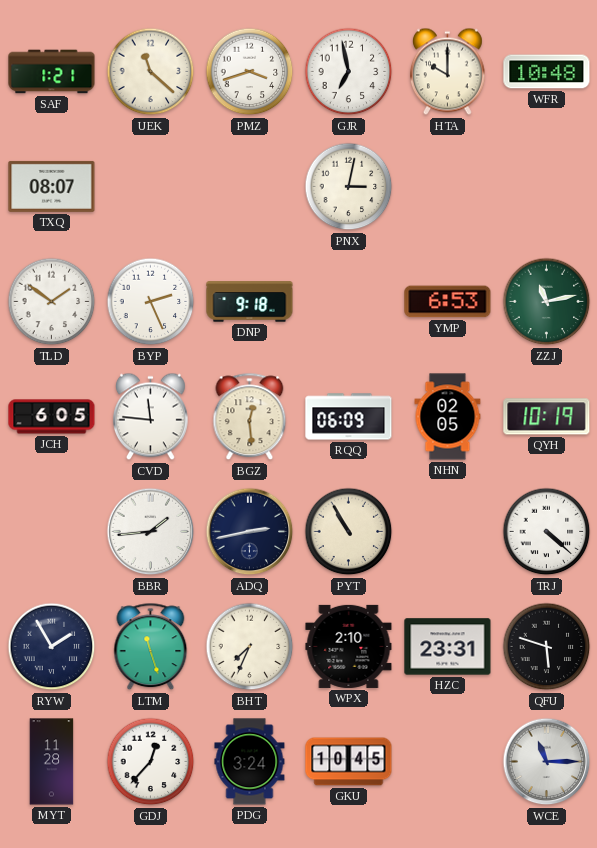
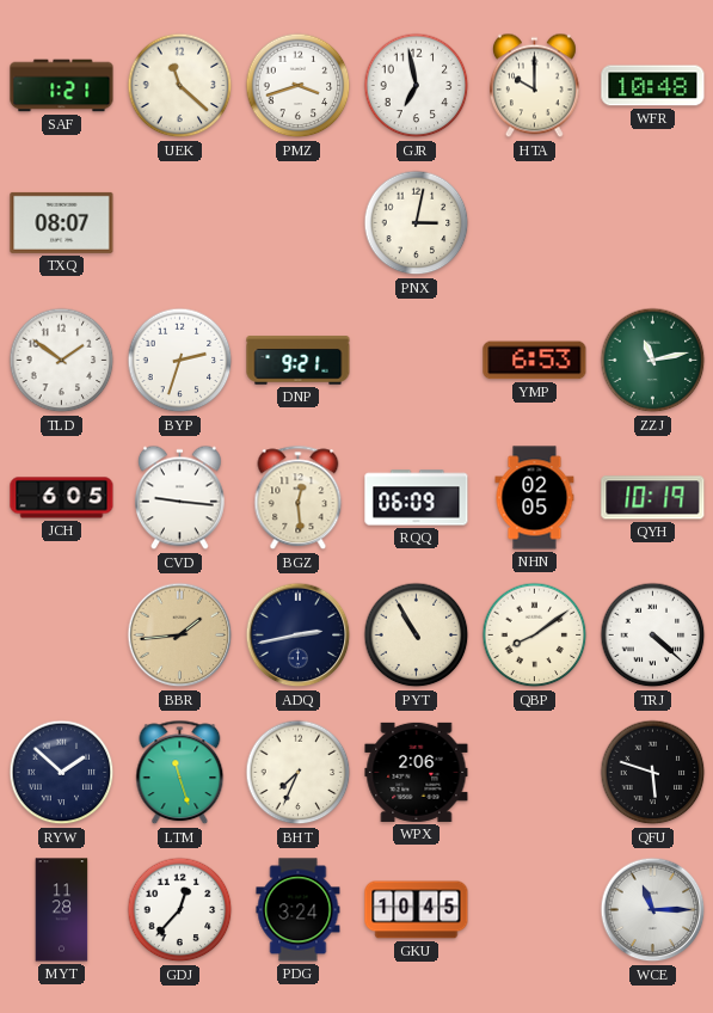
BYP: 2:26 -> 2:33 (180, 361)
DNP: 9:18 -> 9:21 (299, 361)
CVD: 11:46 -> 9:16 (179, 498)
BBR dial: white -> champagne (180, 636)
QBP: none -> 8:09 (535, 636)
RYW: 1:55 -> 1:52 (62, 773)
WPX: 2:10 -> 2:06 (417, 772)
HZC: 23:31 -> none (448, 647)
